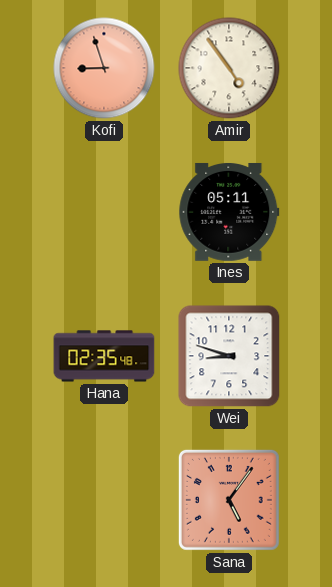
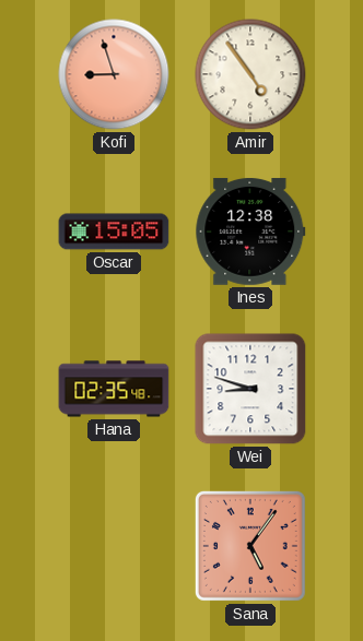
Oscar: none -> 15:05 (114, 232)
Ines: 05:11 -> 12:38 (250, 232)
